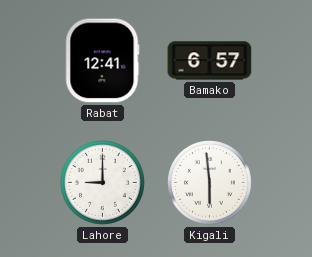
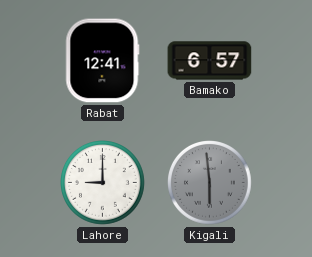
Kigali dial: white -> grey (210, 183)
